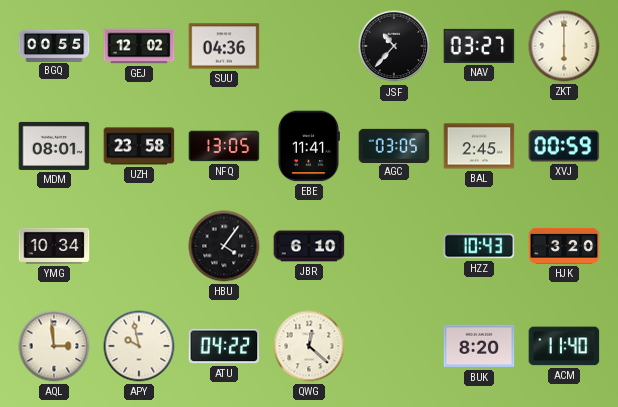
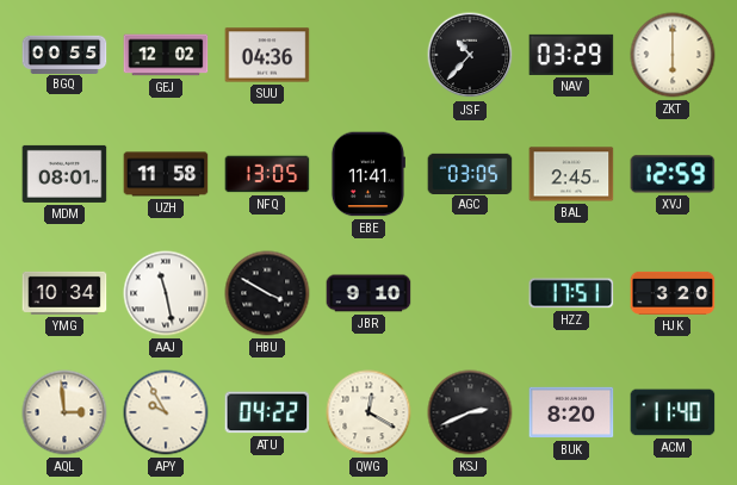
NAV: 03:27 -> 03:29 (571, 55)
UZH: 23:58 -> 11:58 (166, 174)
XVJ: 00:59 -> 12:59 (673, 174)
AAJ: none -> 11:28 (166, 293)
HBU: 4:06 -> 3:50 (267, 293)
JBR: 6:10 -> 9:10 (368, 293)
HZZ: 10:43 -> 17:51 (571, 293)
APY: 9:58 -> 9:55 (166, 412)
QWG: 12:22 -> 12:20 (368, 412)
KSJ: none -> 2:41 (470, 412)
